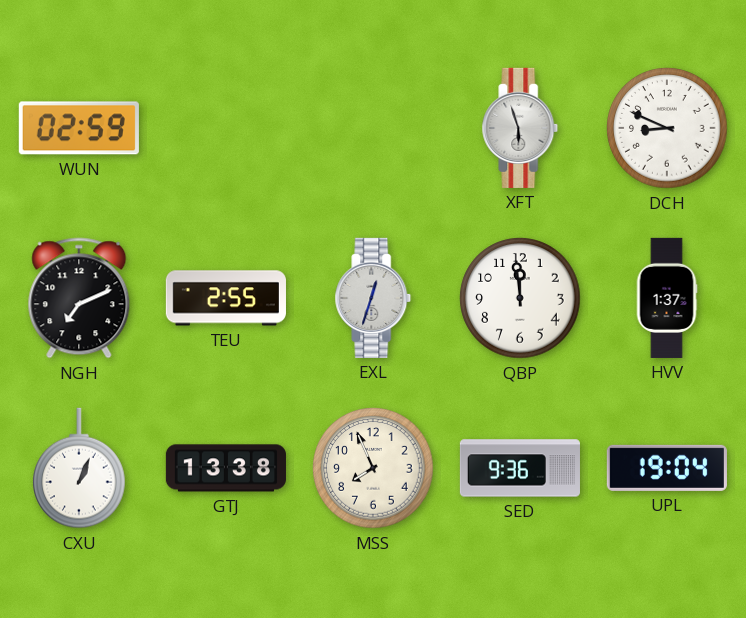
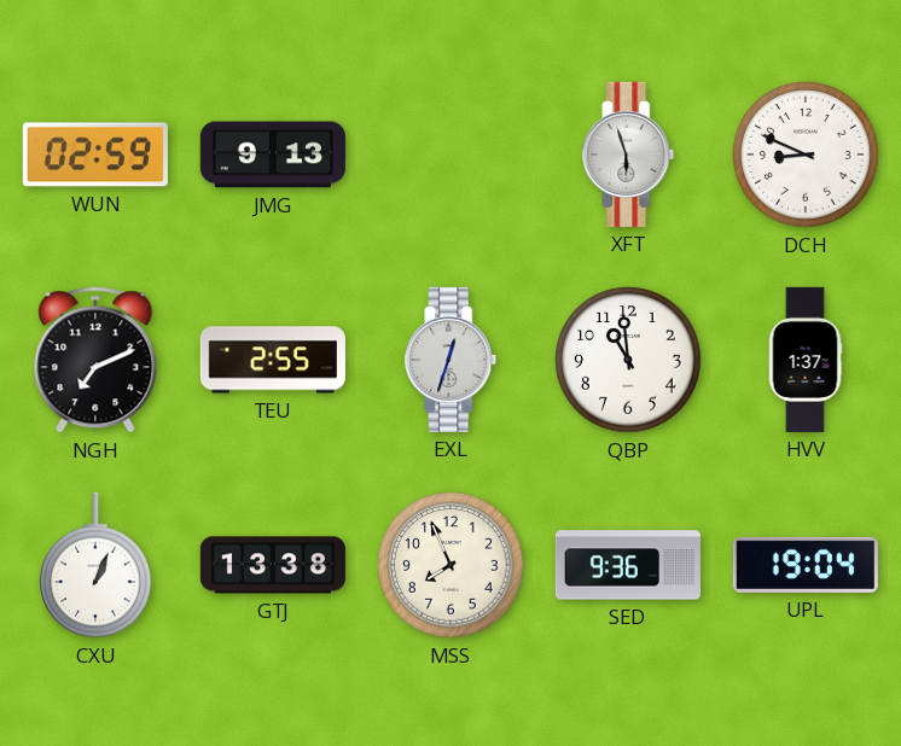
JMG: none -> 9:13 (273, 155)
QBP: 11:59 -> 10:59 (628, 360)
